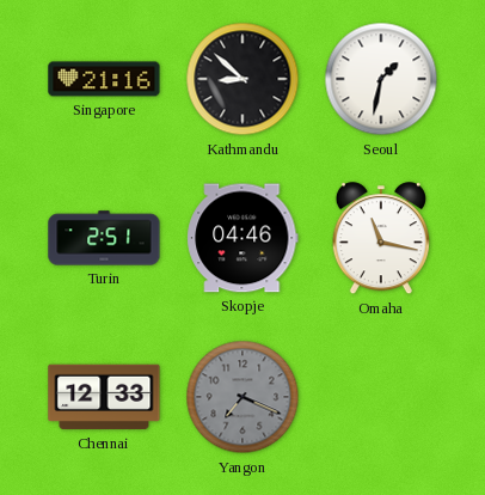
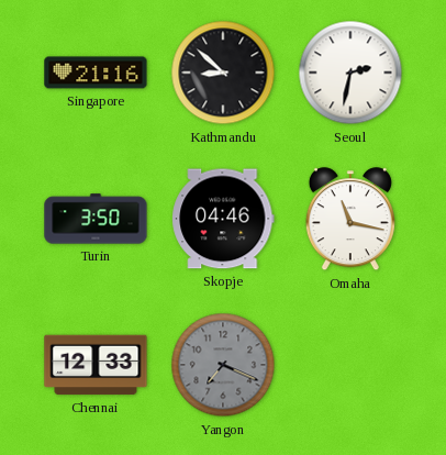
Seoul: 1:32 -> 2:32 (350, 73)
Turin: 2:51 -> 3:50 (96, 219)
